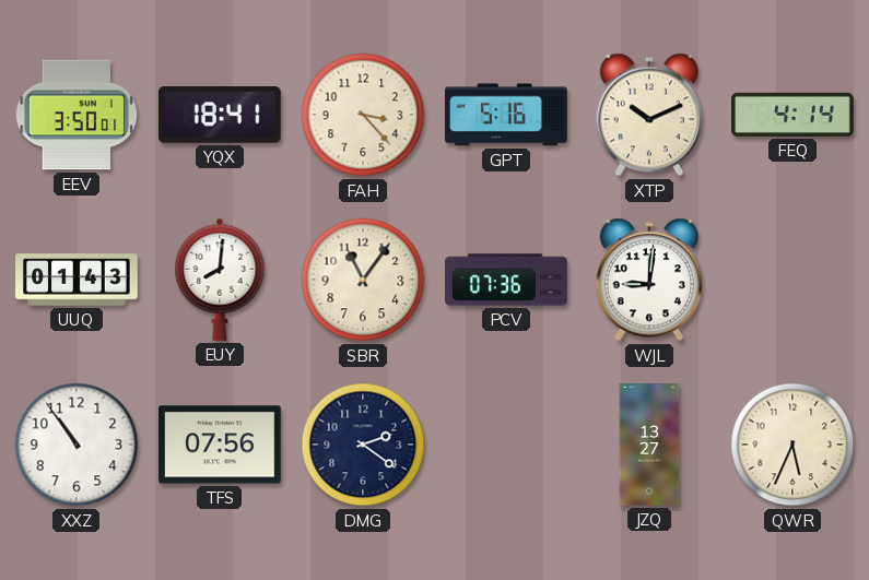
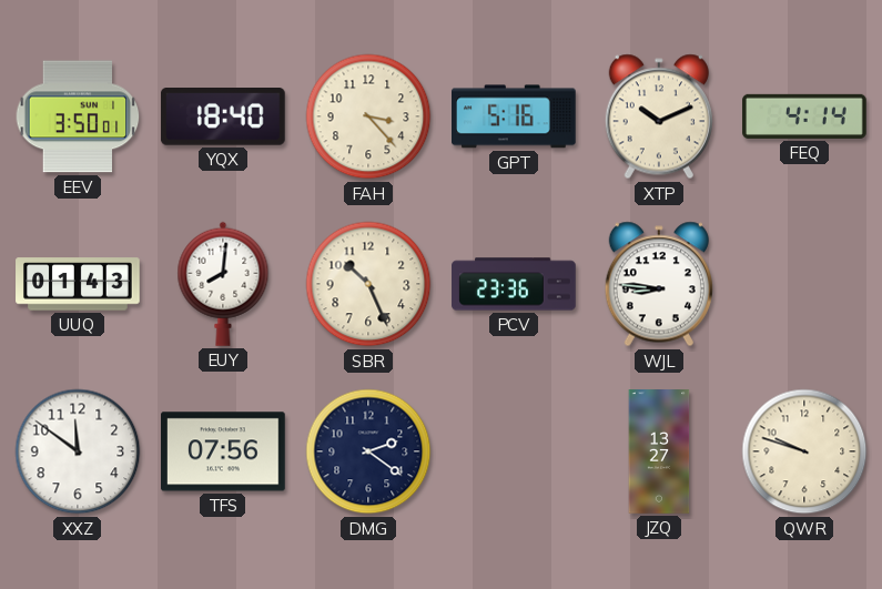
YQX: 18:41 -> 18:40 (223, 116)
SBR: 11:06 -> 10:26 (368, 284)
PCV: 07:36 -> 23:36 (514, 284)
WJL: 9:01 -> 8:46 (659, 284)
XXZ: 10:54 -> 11:51 (78, 451)
QWR: 5:34 -> 9:48 (804, 451)
